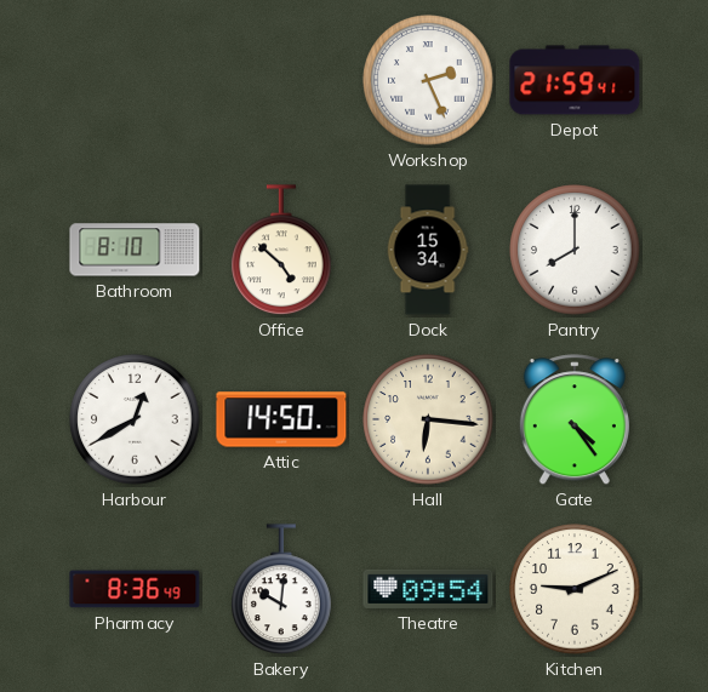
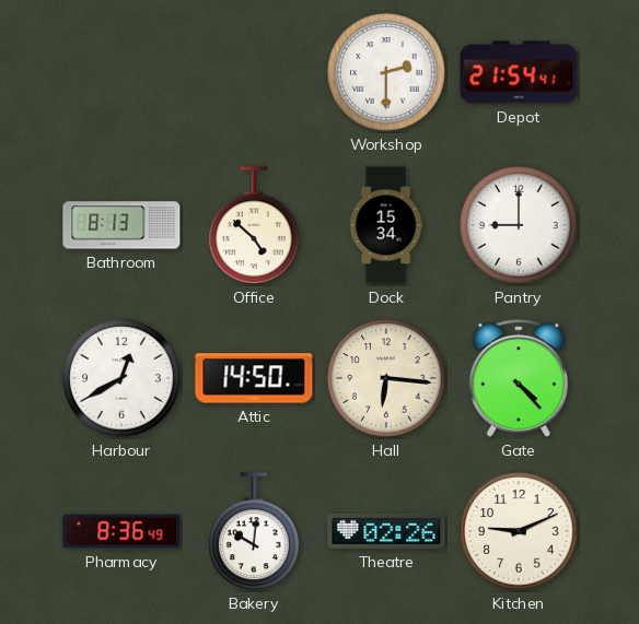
Workshop: 2:26 -> 2:30 (386, 72)
Depot: 21:59 -> 21:54 (519, 72)
Bathroom: 8:10 -> 8:13 (121, 225)
Pantry: 8:00 -> 9:00 (519, 225)
Gate: 4:24 -> 4:23 (519, 379)
Theatre: 09:54 -> 02:26 (386, 531)
